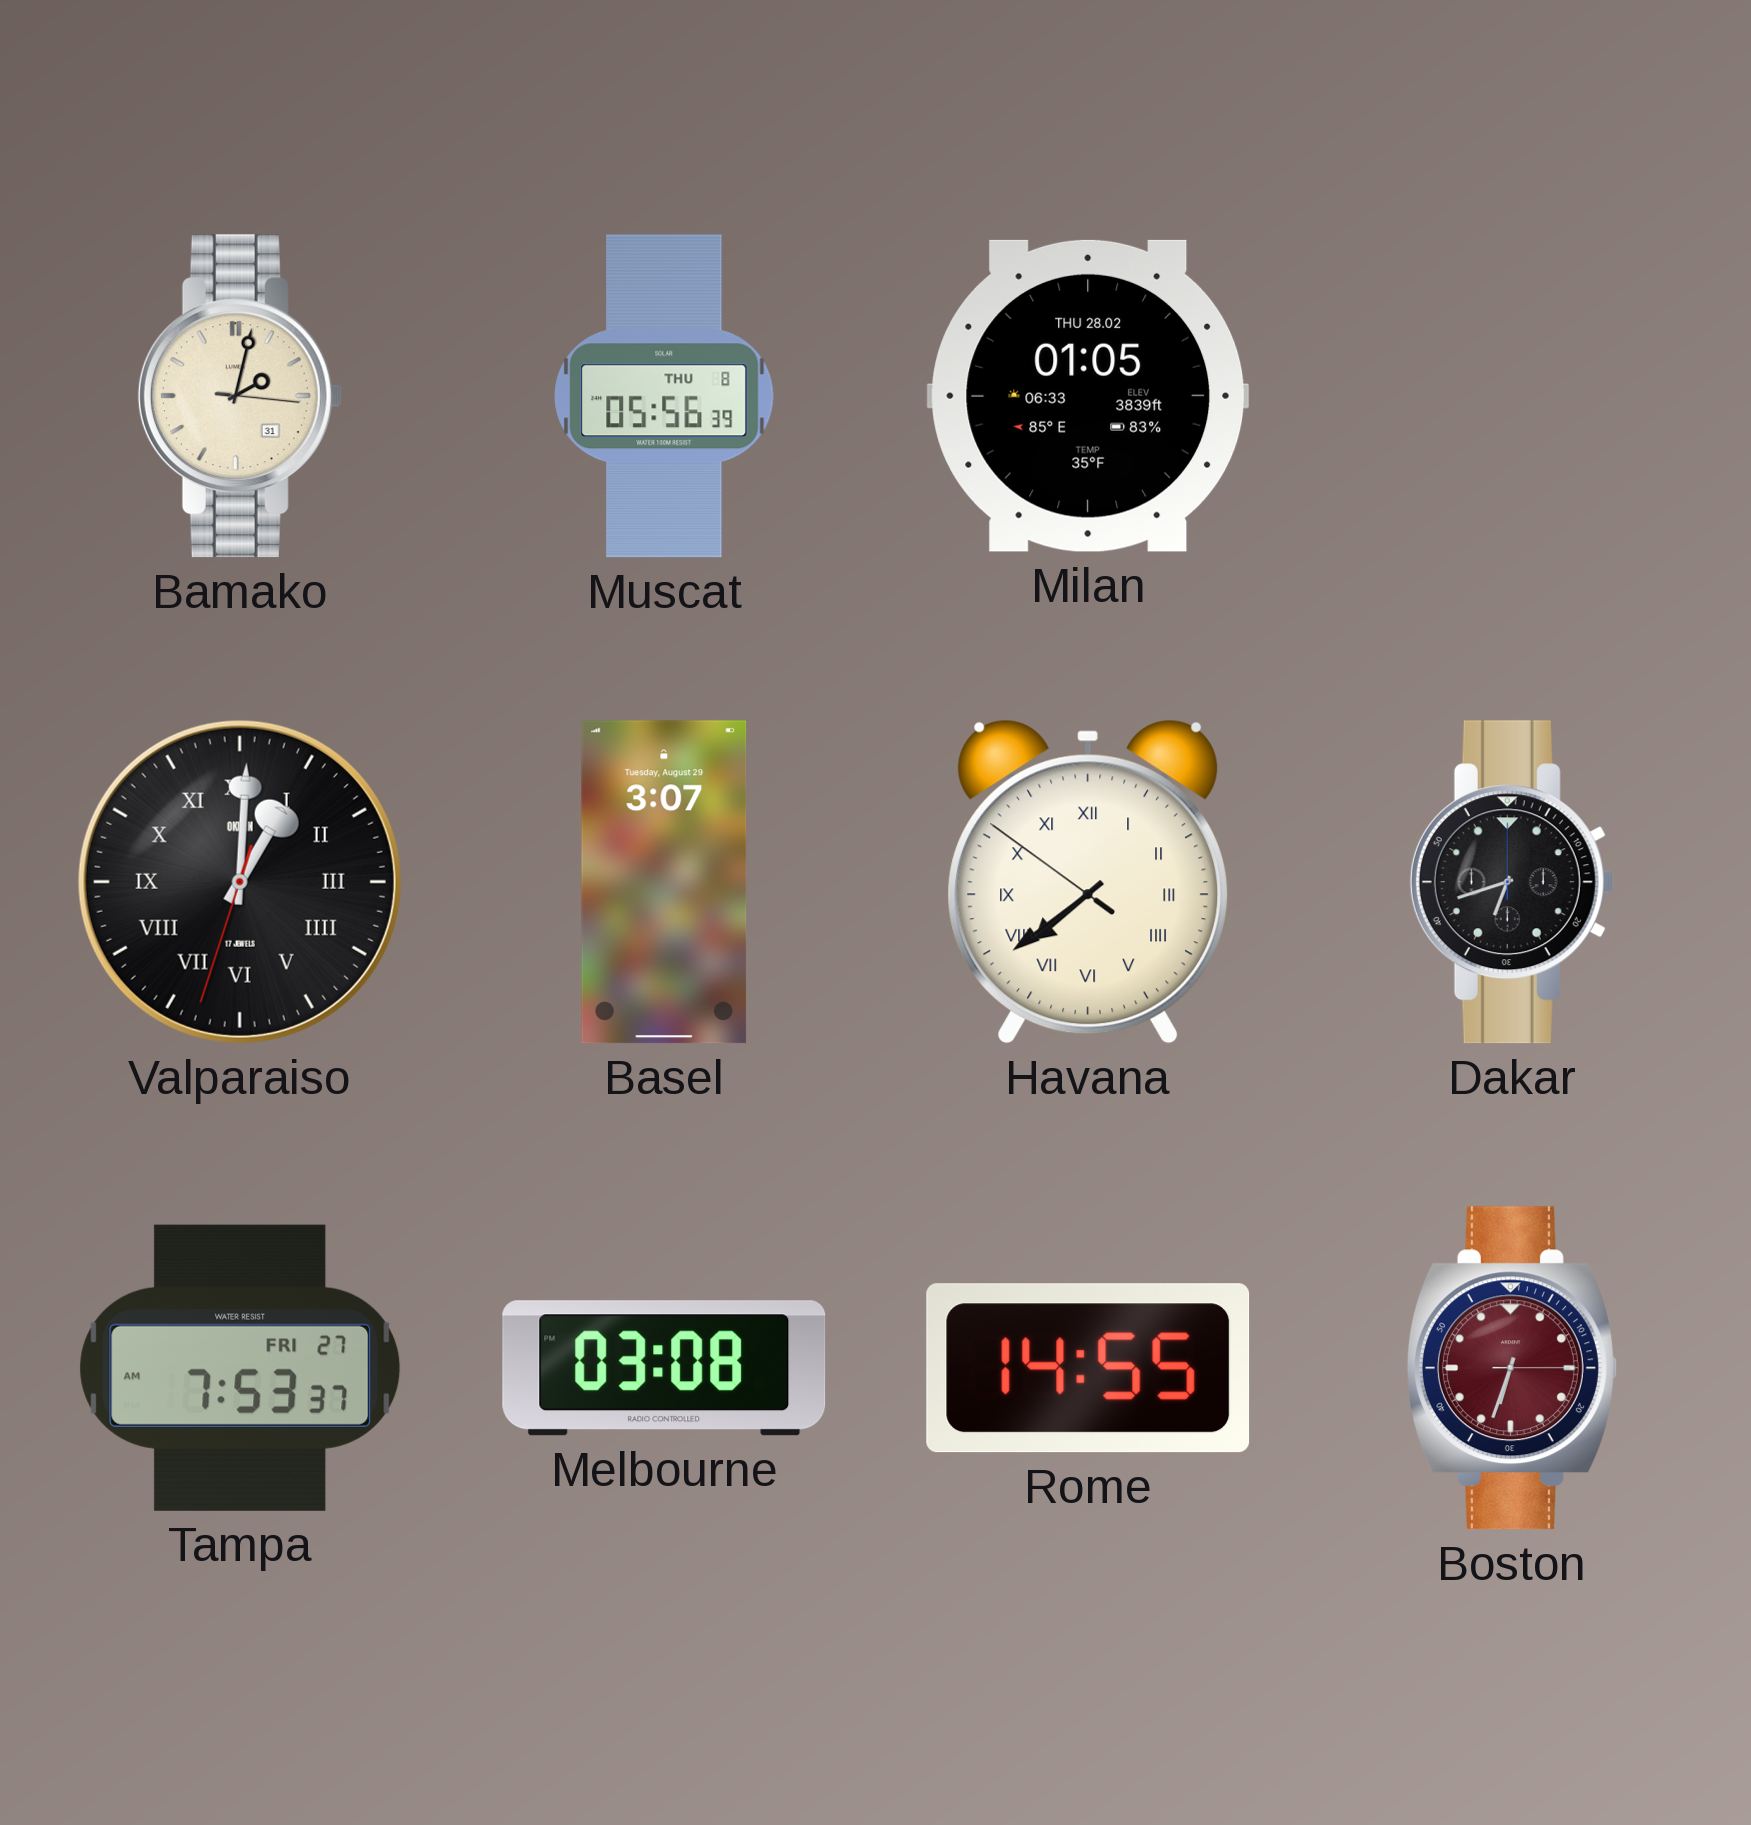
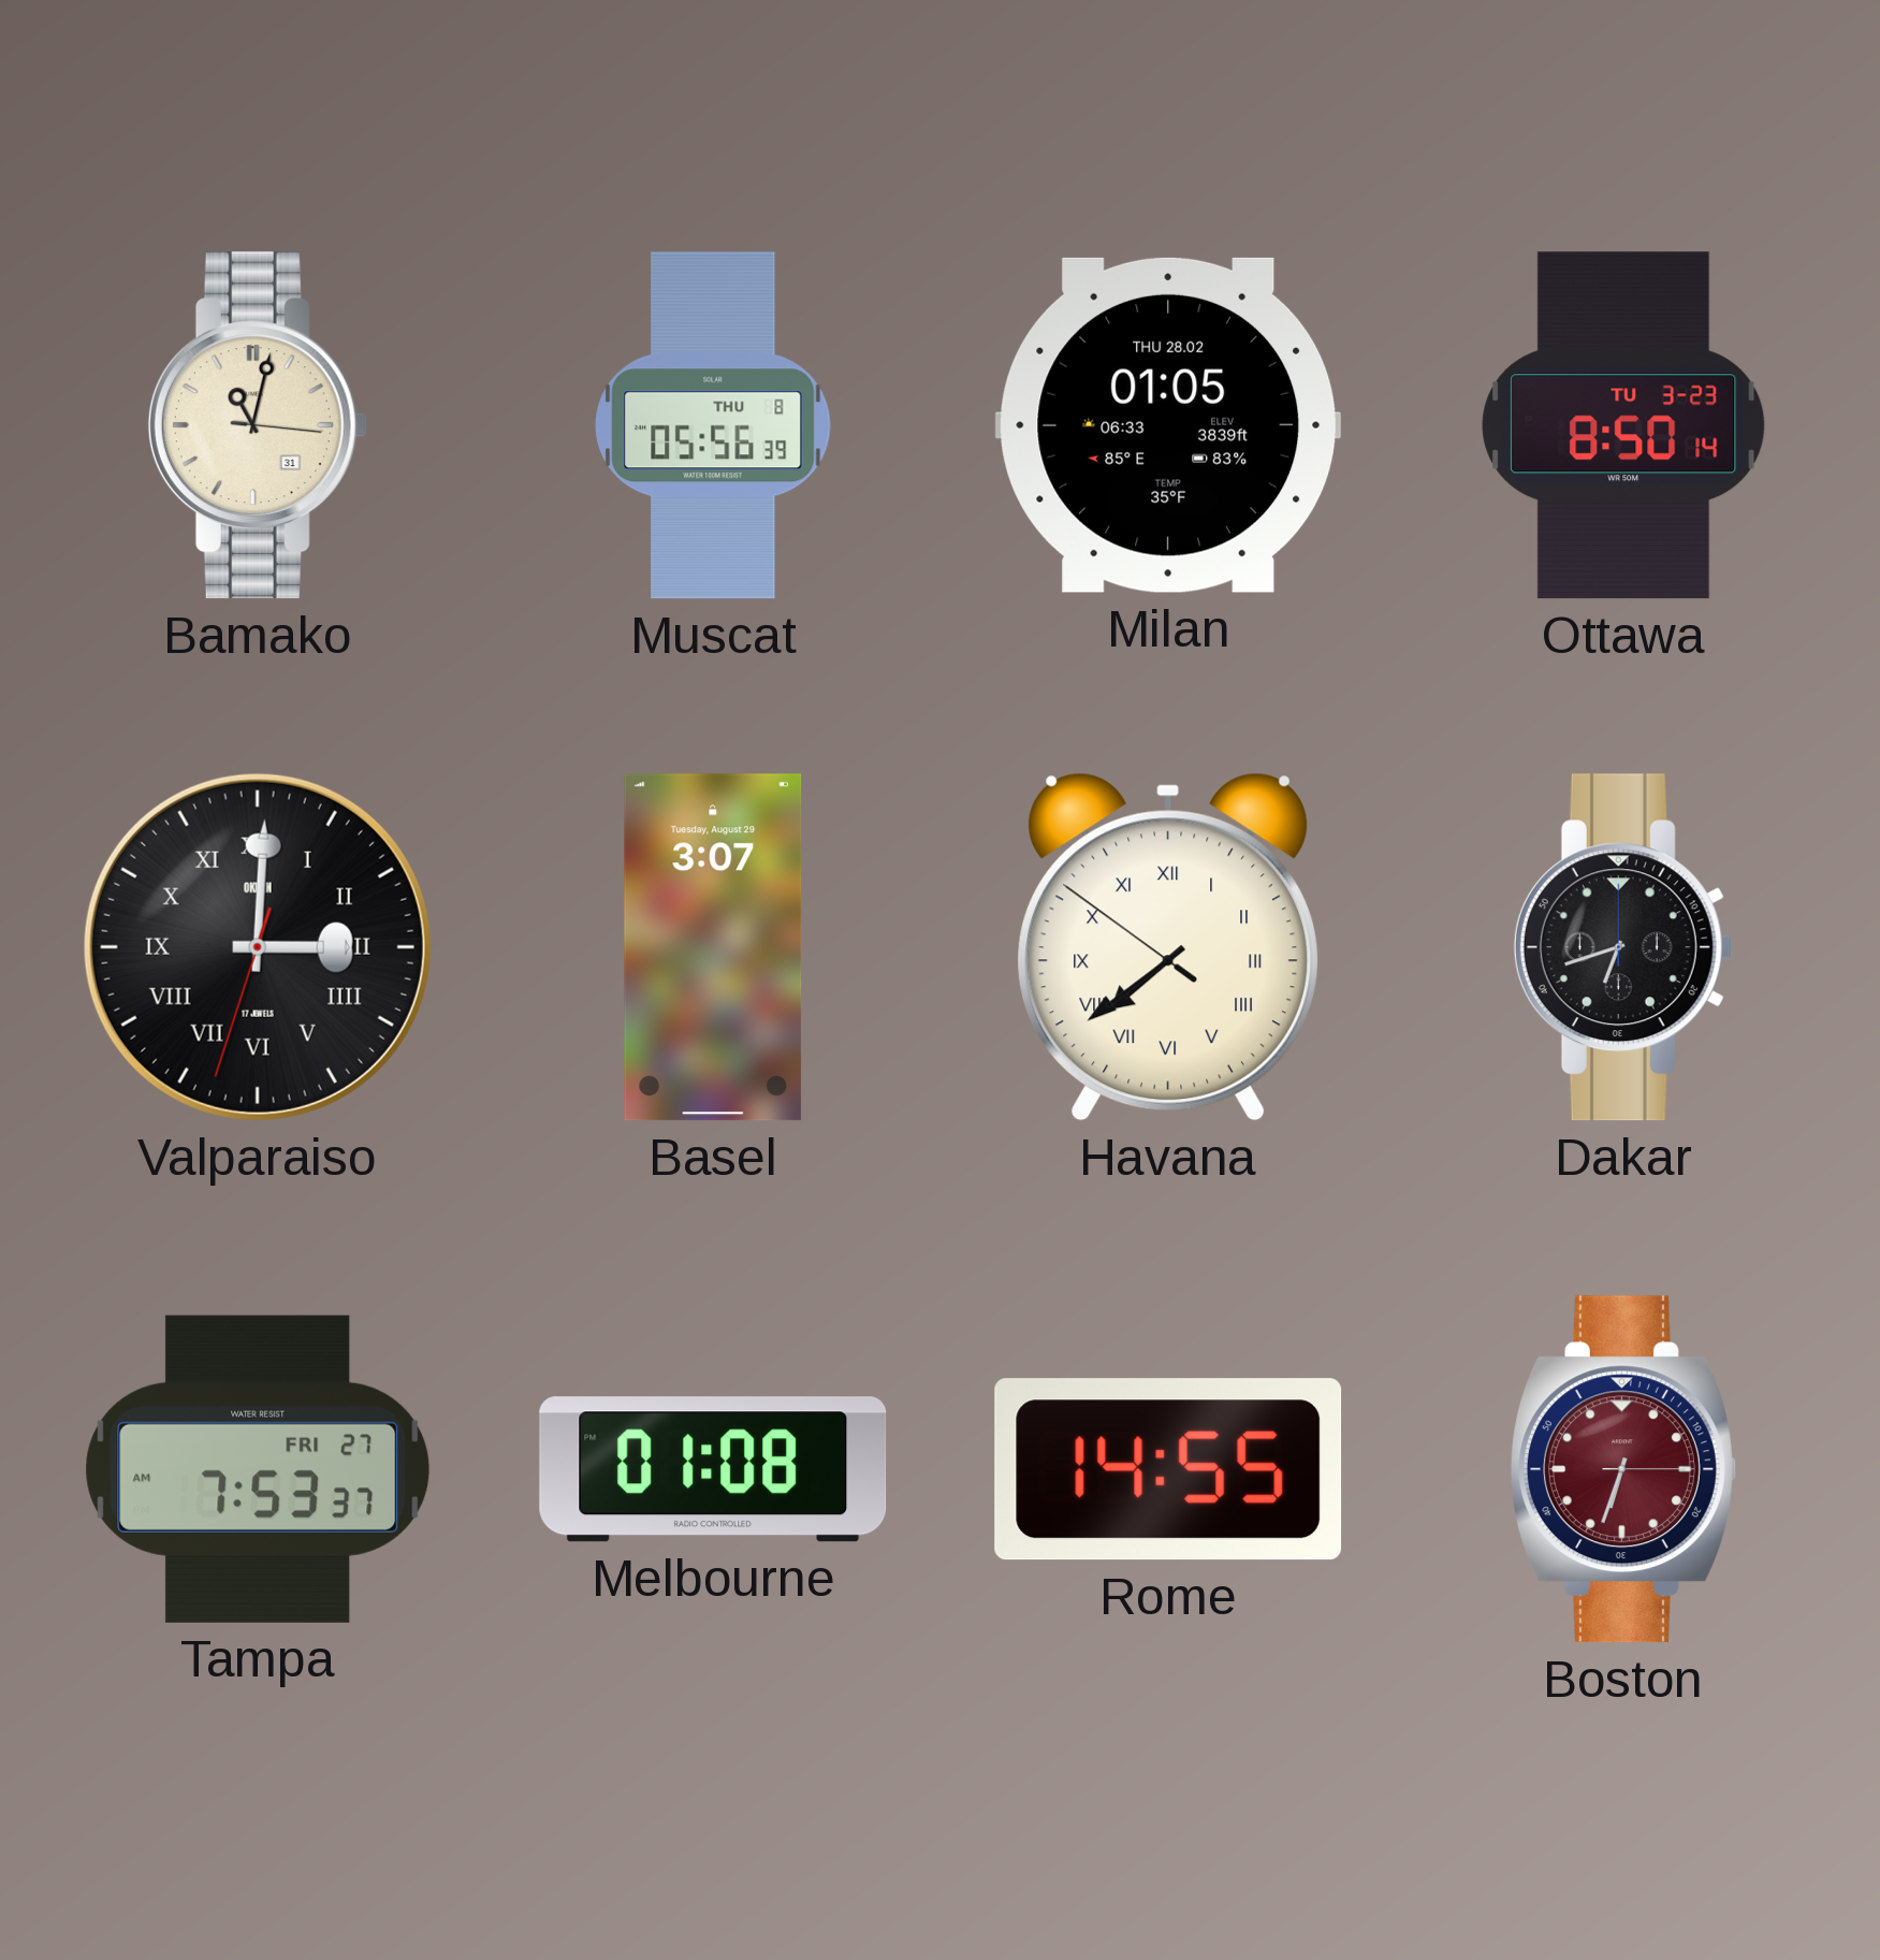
Bamako: 2:02 -> 11:02 (258, 425)
Ottawa: none -> 8:50 (1623, 425)
Valparaiso: 1:00 -> 3:00 (258, 947)
Melbourne: 03:08 -> 01:08 (713, 1469)
